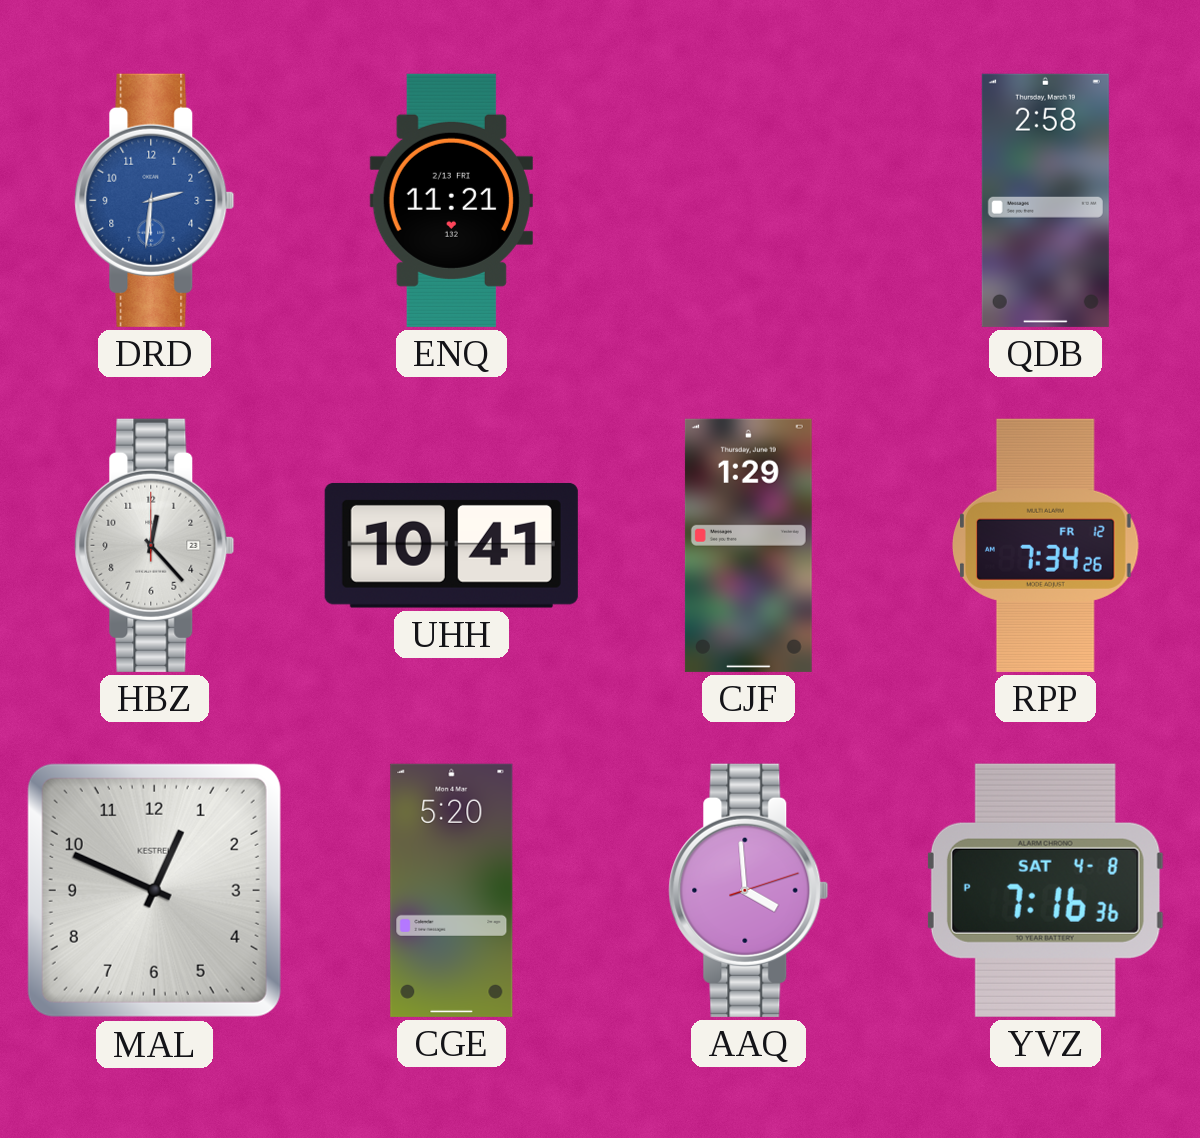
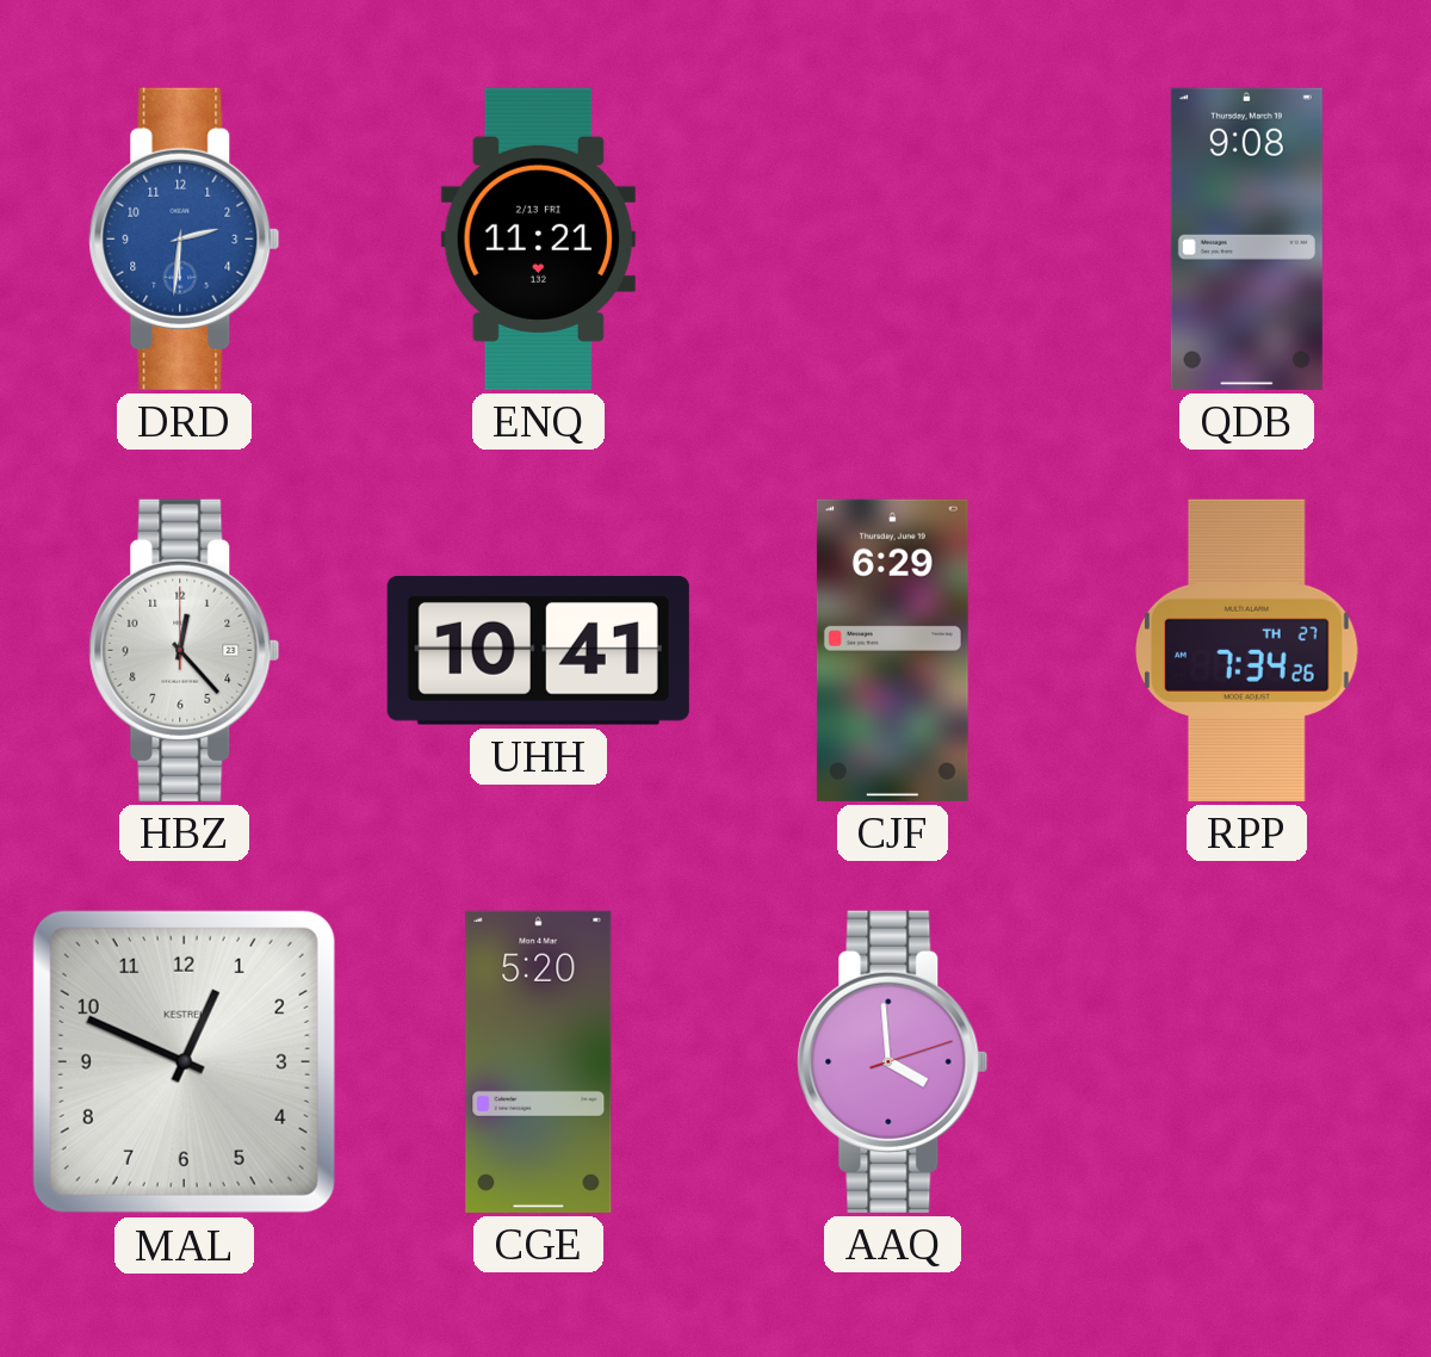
QDB: 2:58 -> 9:08 (1246, 238)
CJF: 1:29 -> 6:29 (892, 650)
RPP date: FR 12 -> TH 27 (1247, 650)
YVZ: 7:16 -> none (1045, 890)
